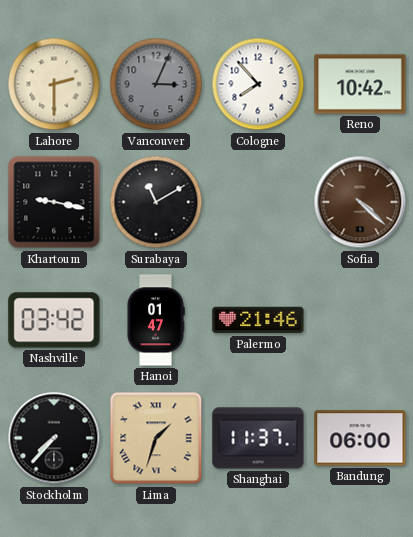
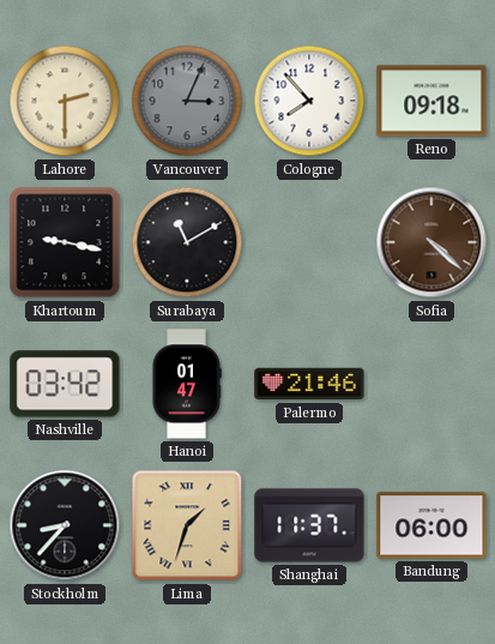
Reno: 10:42 -> 09:18 (431, 101)
Stockholm: 7:37 -> 8:37 (65, 525)
